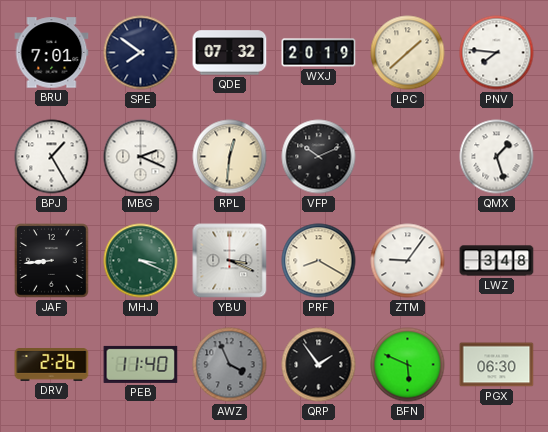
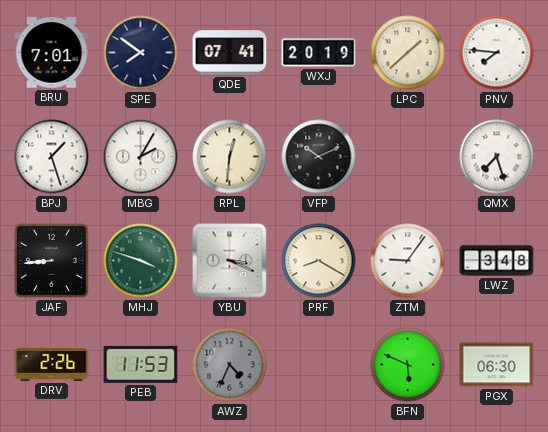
QDE: 07:32 -> 07:41 (230, 53)
BPJ: 1:25 -> 1:27 (52, 157)
MBG: 2:19 -> 2:05 (141, 157)
QMX: 1:27 -> 7:27 (497, 157)
MHJ: 3:19 -> 3:48 (141, 261)
PEB: 11:40 -> 11:53 (141, 364)
AWZ: 3:56 -> 4:34 (230, 365)
QRP: 1:54 -> none (319, 365)
